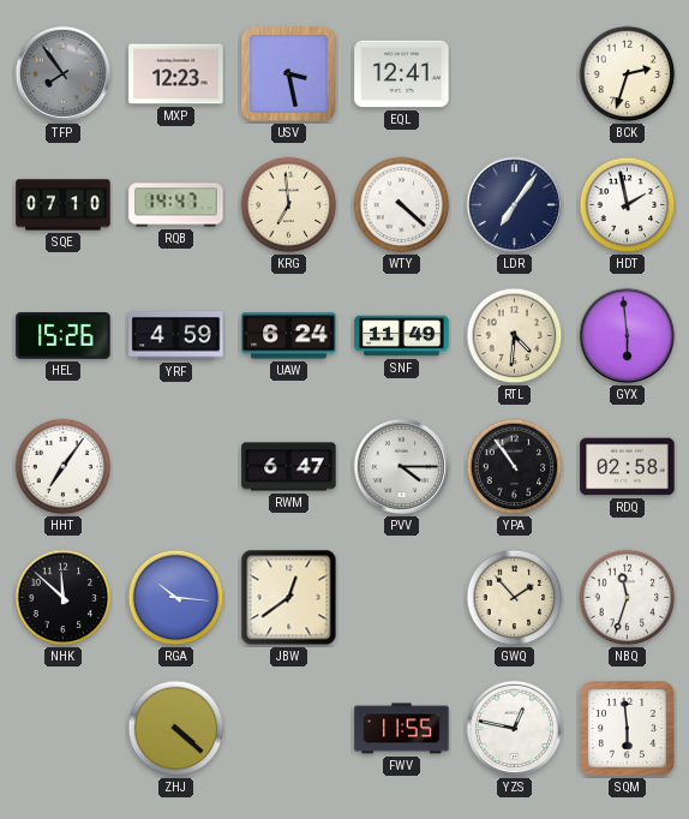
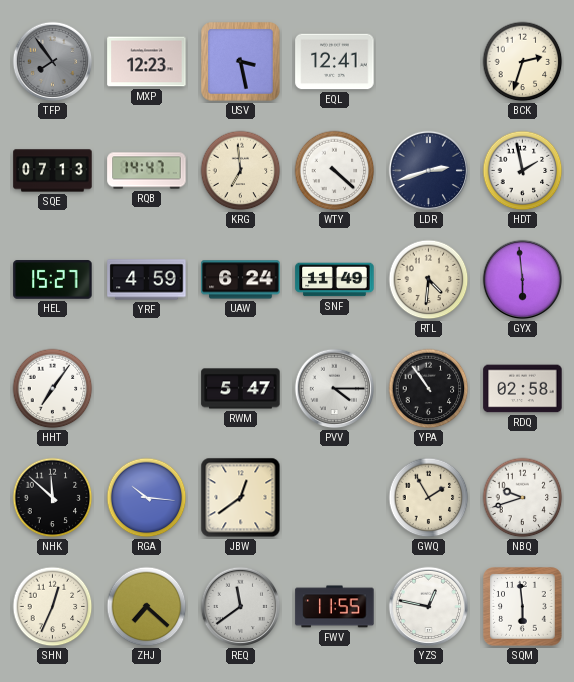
SQE: 07:10 -> 07:13 (53, 171)
LDR: 7:06 -> 2:42 (429, 171)
HEL: 15:26 -> 15:27 (53, 280)
RWM: 6:47 -> 5:47 (241, 389)
GWQ: 1:53 -> 1:55 (429, 498)
NBQ: 11:33 -> 9:42 (523, 498)
SHN: none -> 12:34 (53, 607)
ZHJ: 4:22 -> 7:22 (147, 607)
REQ: none -> 11:39 (241, 607)
